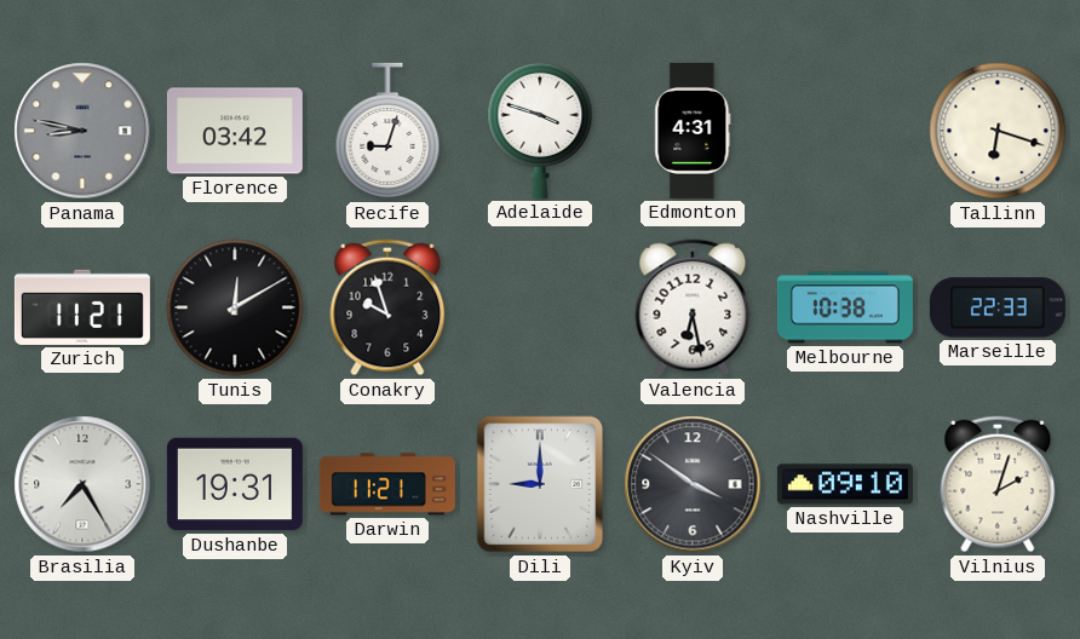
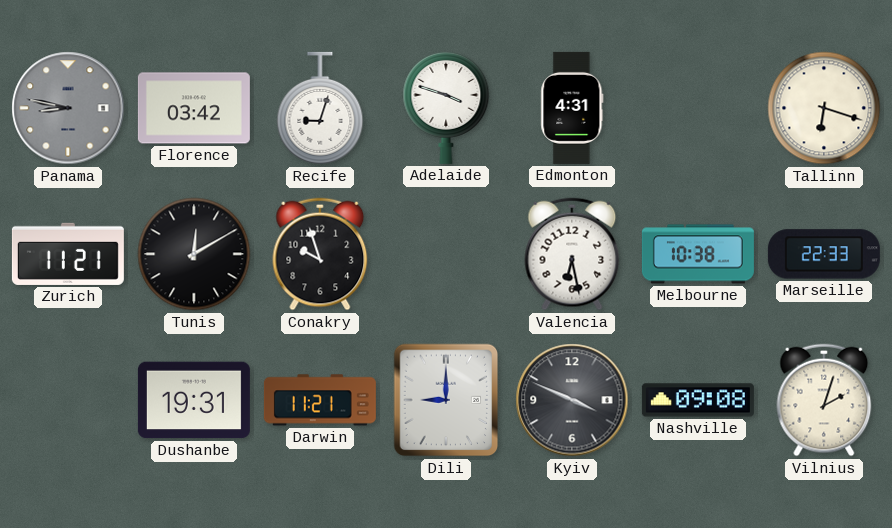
Brasilia: 7:25 -> none (82, 484)
Kyiv: 3:51 -> 3:49 (572, 400)
Nashville: 09:10 -> 09:08 (698, 400)
